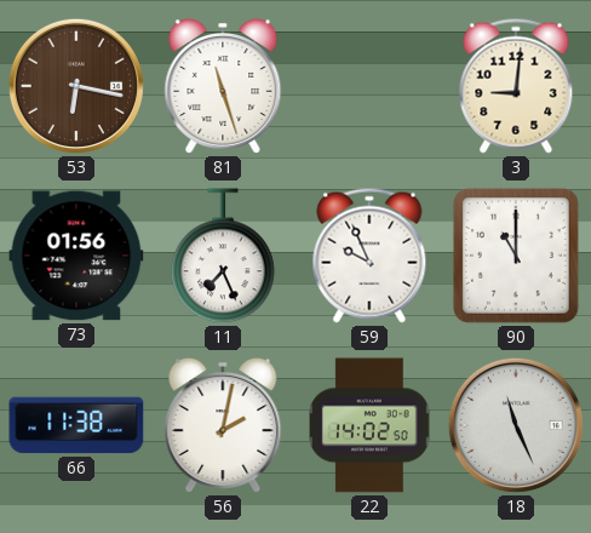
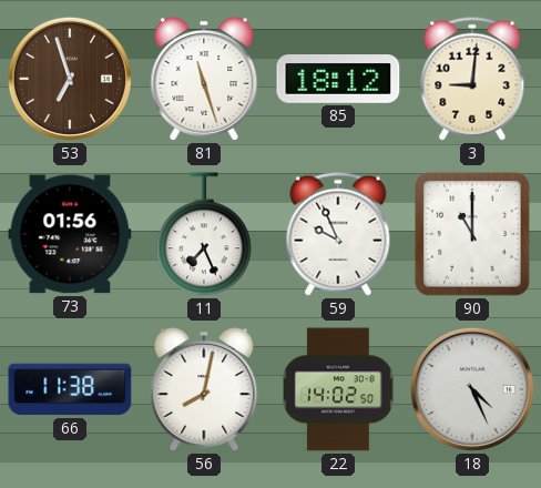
53: 6:17 -> 6:57 (70, 79)
85: none -> 18:12 (338, 80)
56: 2:02 -> 8:02 (204, 389)
18: 11:26 -> 4:26 (472, 389)
